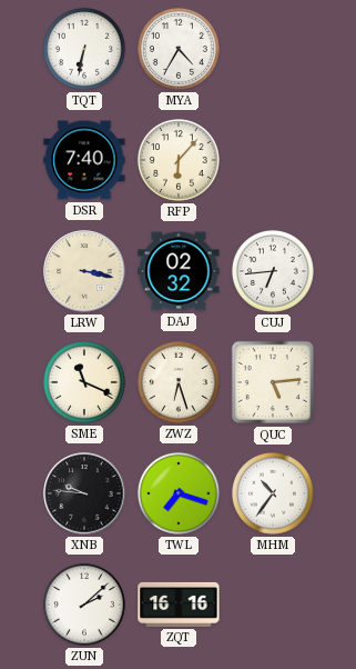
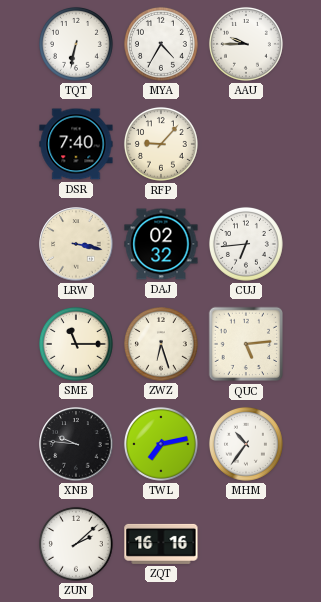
AAU: none -> 9:45 (246, 44)
RFP: 6:07 -> 9:07 (161, 144)
SME: 11:19 -> 11:15 (76, 344)
TWL: 7:18 -> 7:13 (161, 444)
